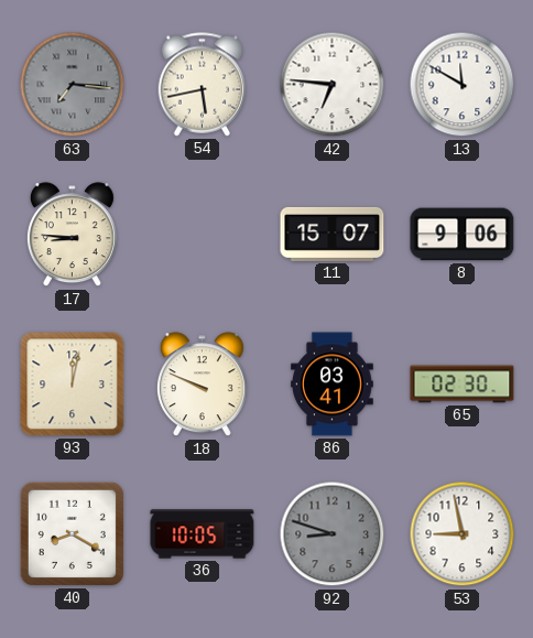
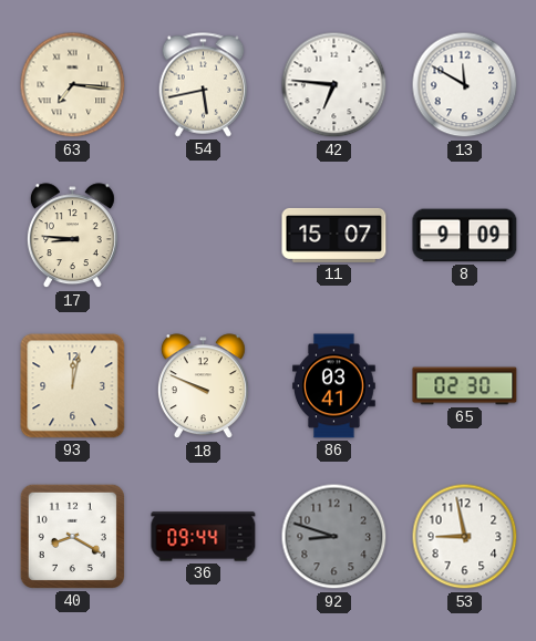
63 dial: grey -> cream (73, 85)
8: 9:06 -> 9:09 (465, 236)
36: 10:05 -> 09:44 (204, 537)
